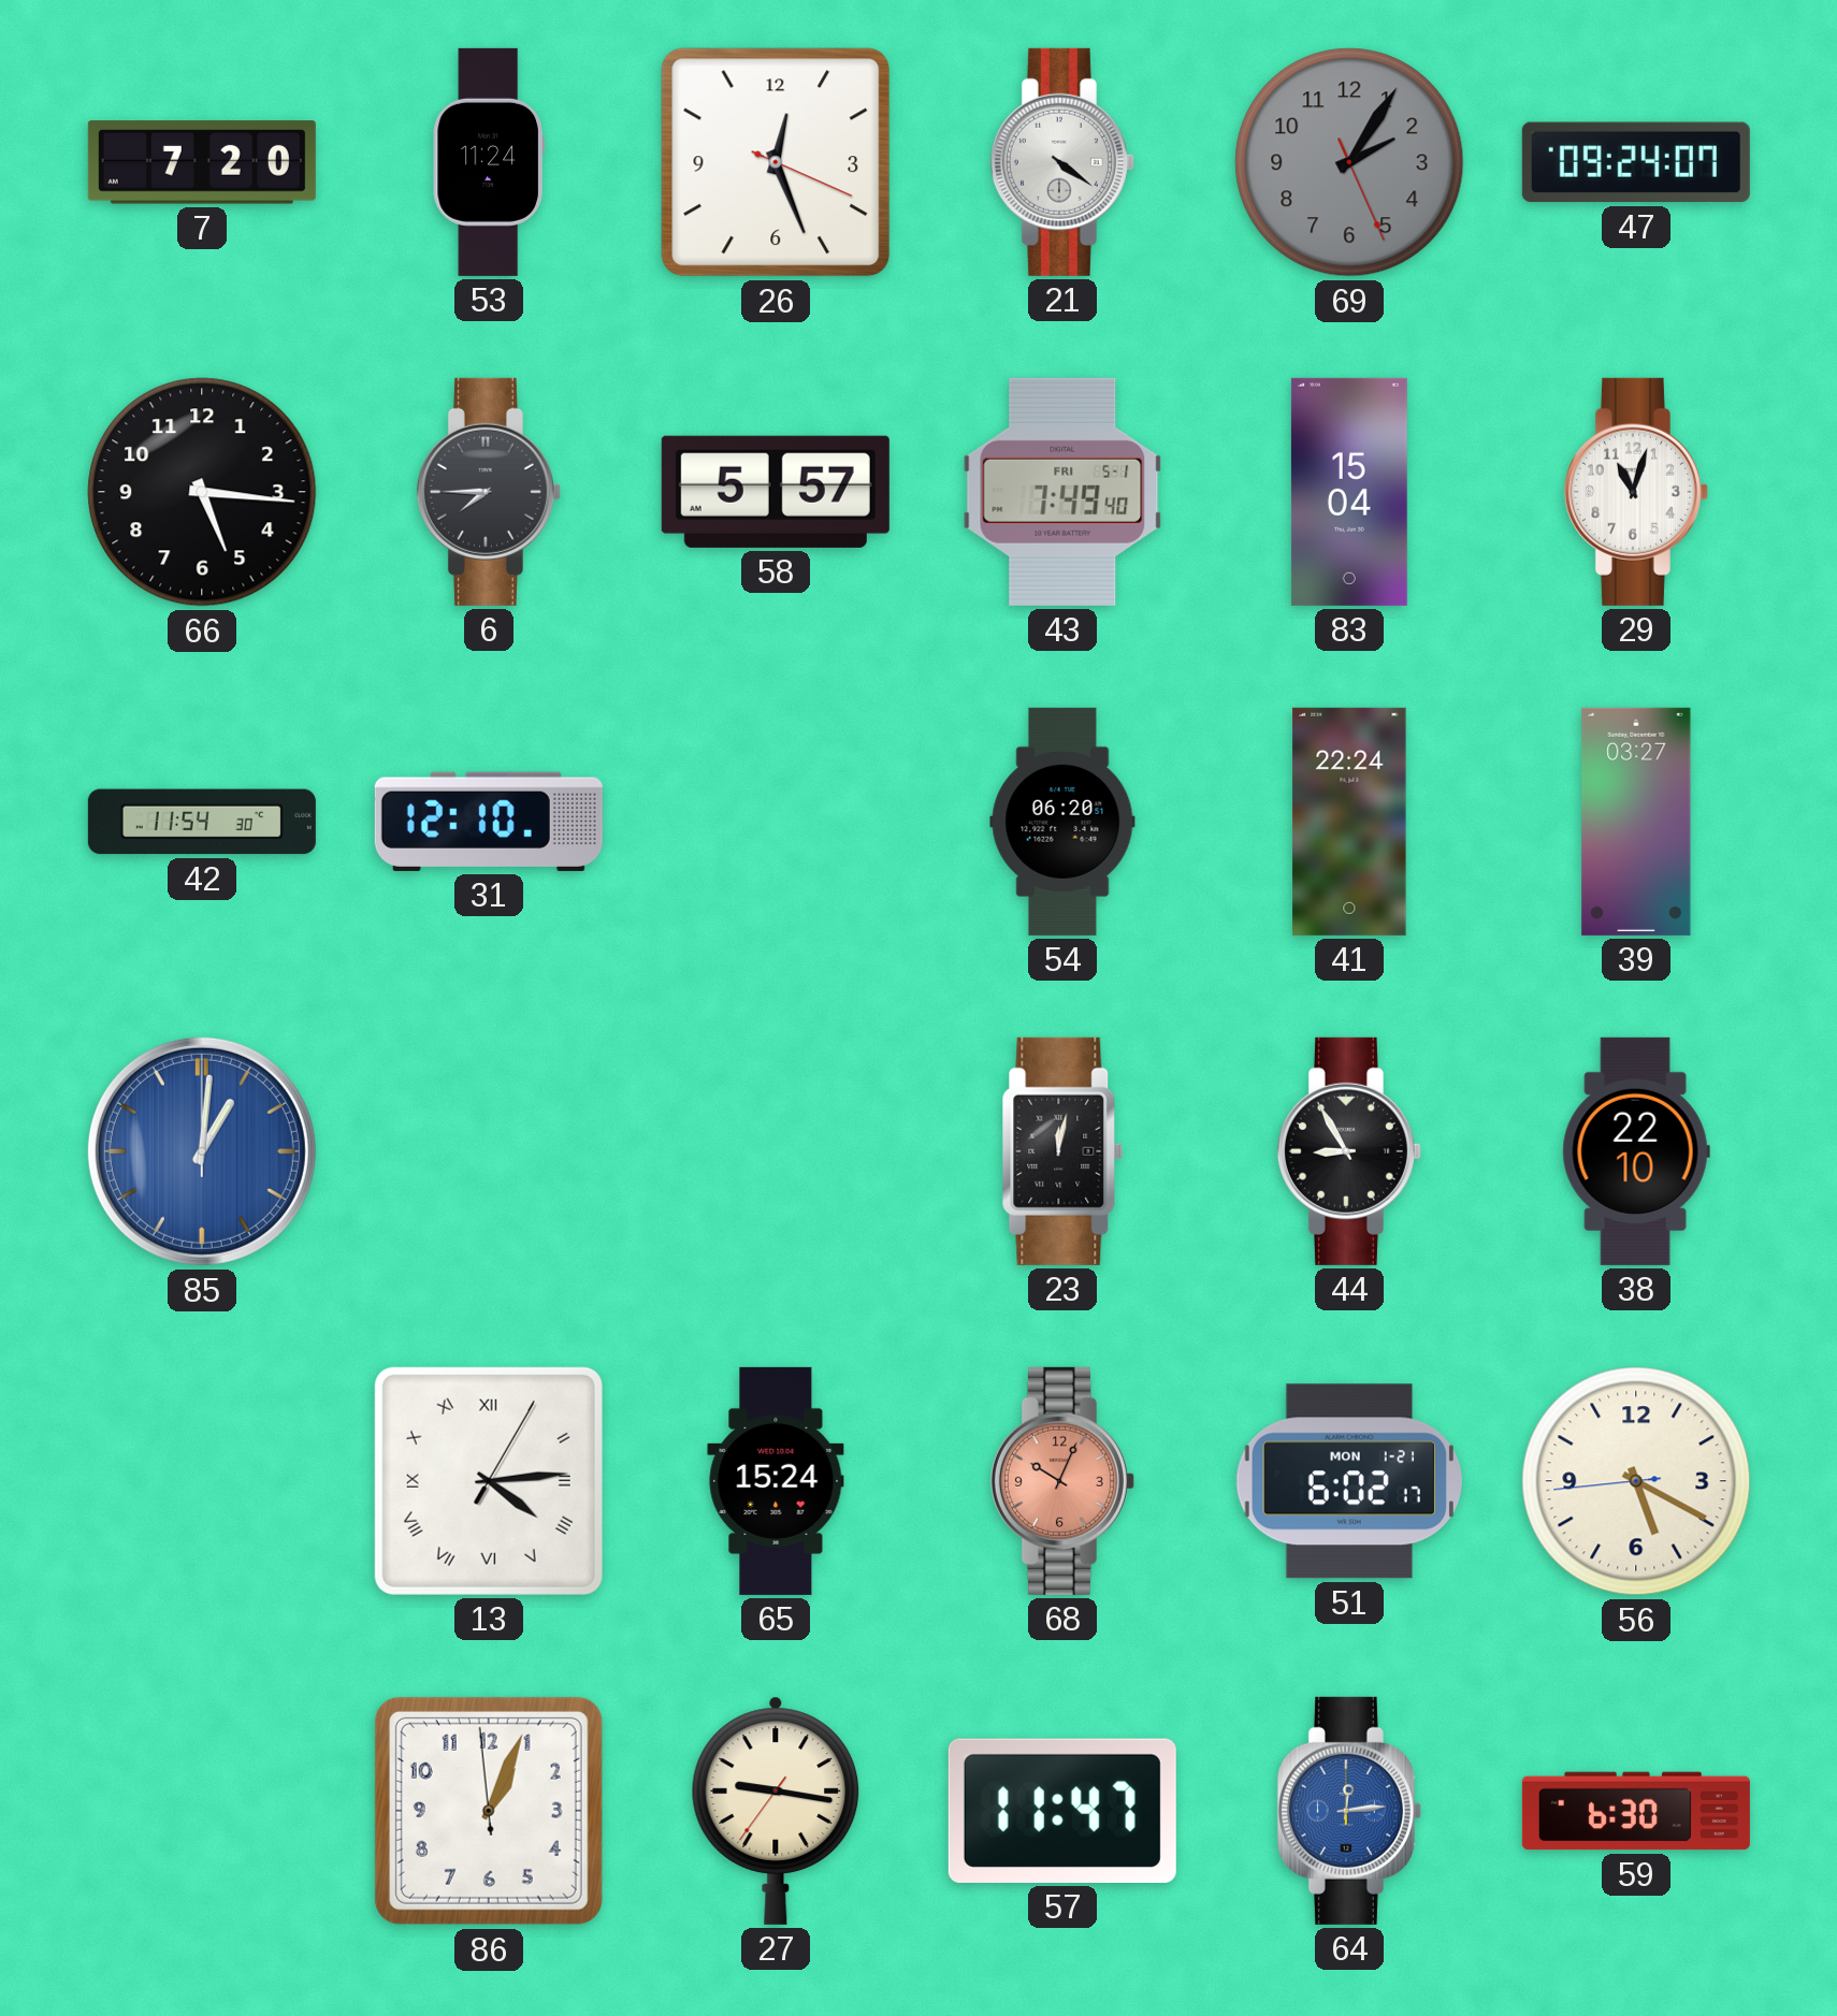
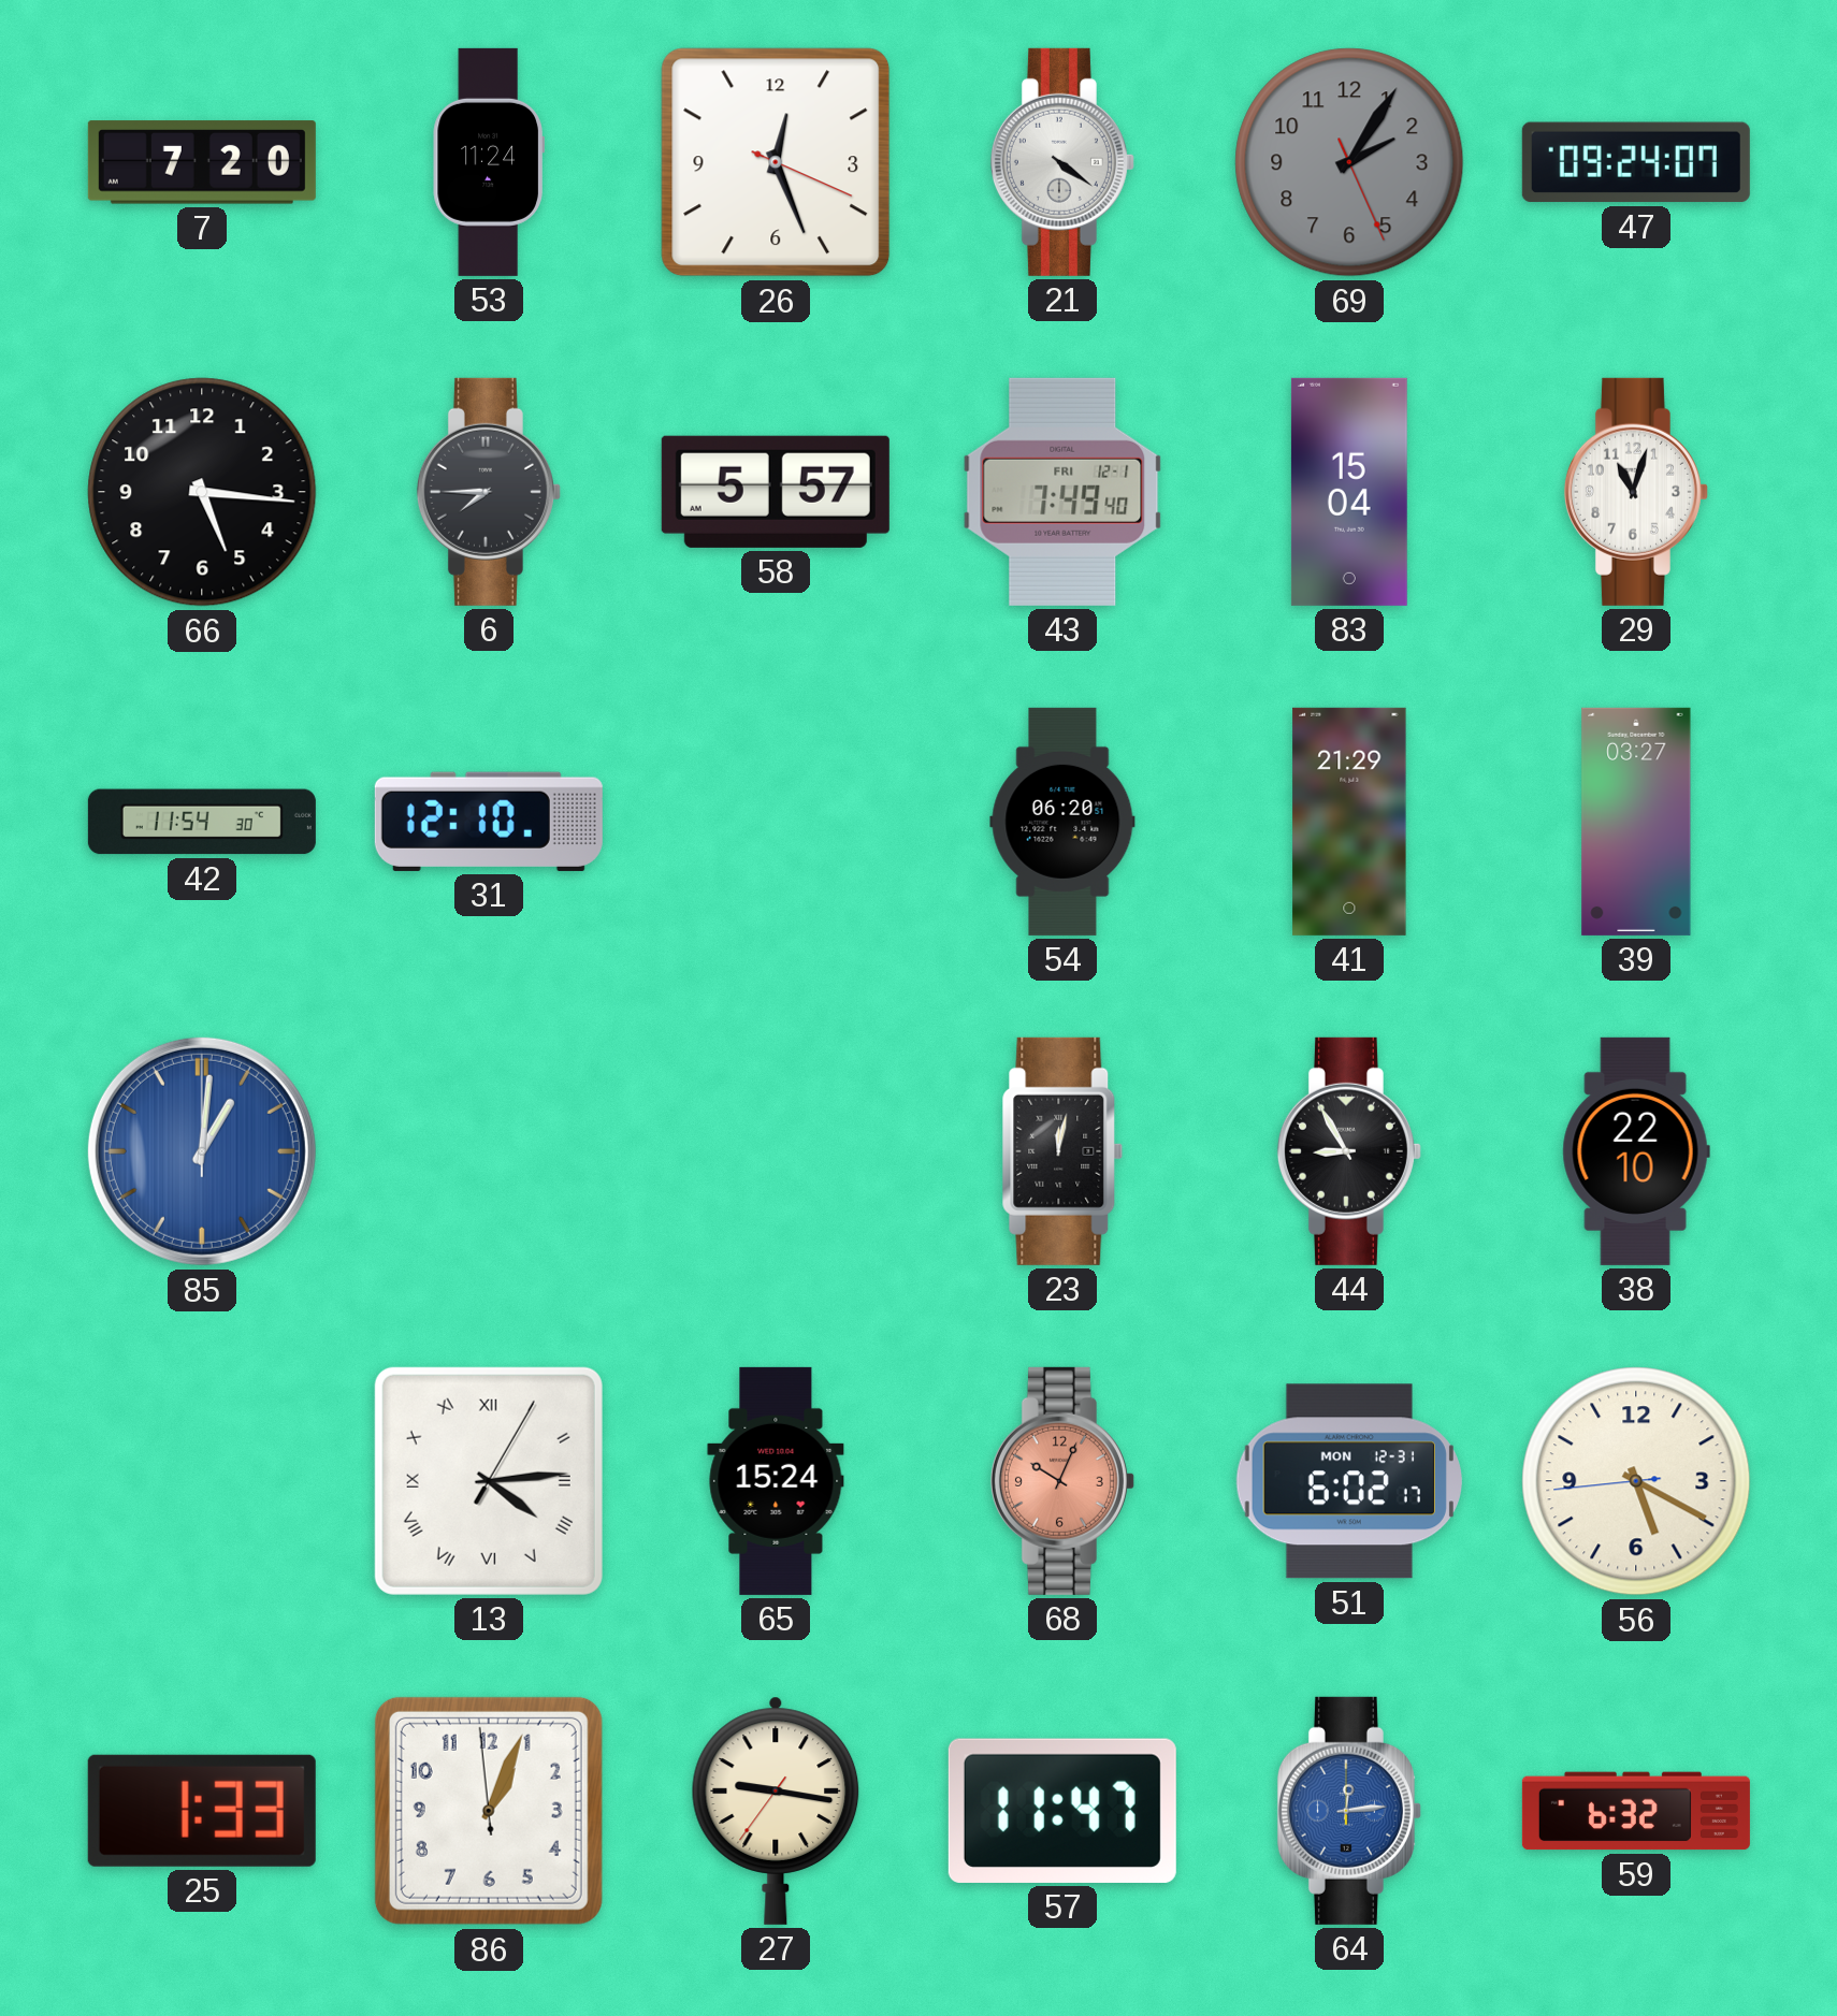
43 date: FRI 5-1 -> FRI 12-1 (1062, 492)
41: 22:24 -> 21:29 (1349, 822)
51 date: MON 1-21 -> MON 12-31 (1349, 1481)
25: none -> 1:33 (202, 1811)
59: 6:30 -> 6:32 (1636, 1811)
